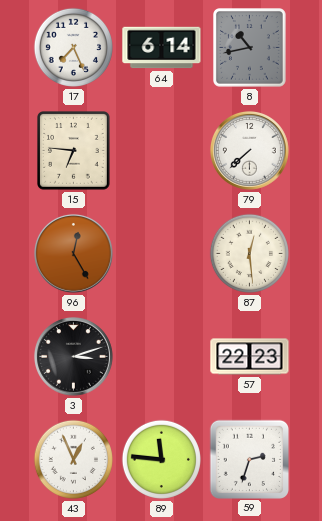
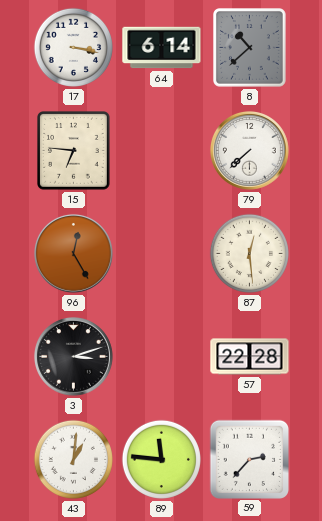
17: 7:26 -> 3:17 (73, 47)
8: 10:43 -> 10:38 (250, 48)
57: 22:23 -> 22:28 (250, 357)
43: 12:56 -> 1:01 (73, 459)
59: 2:33 -> 2:37 (249, 459)
